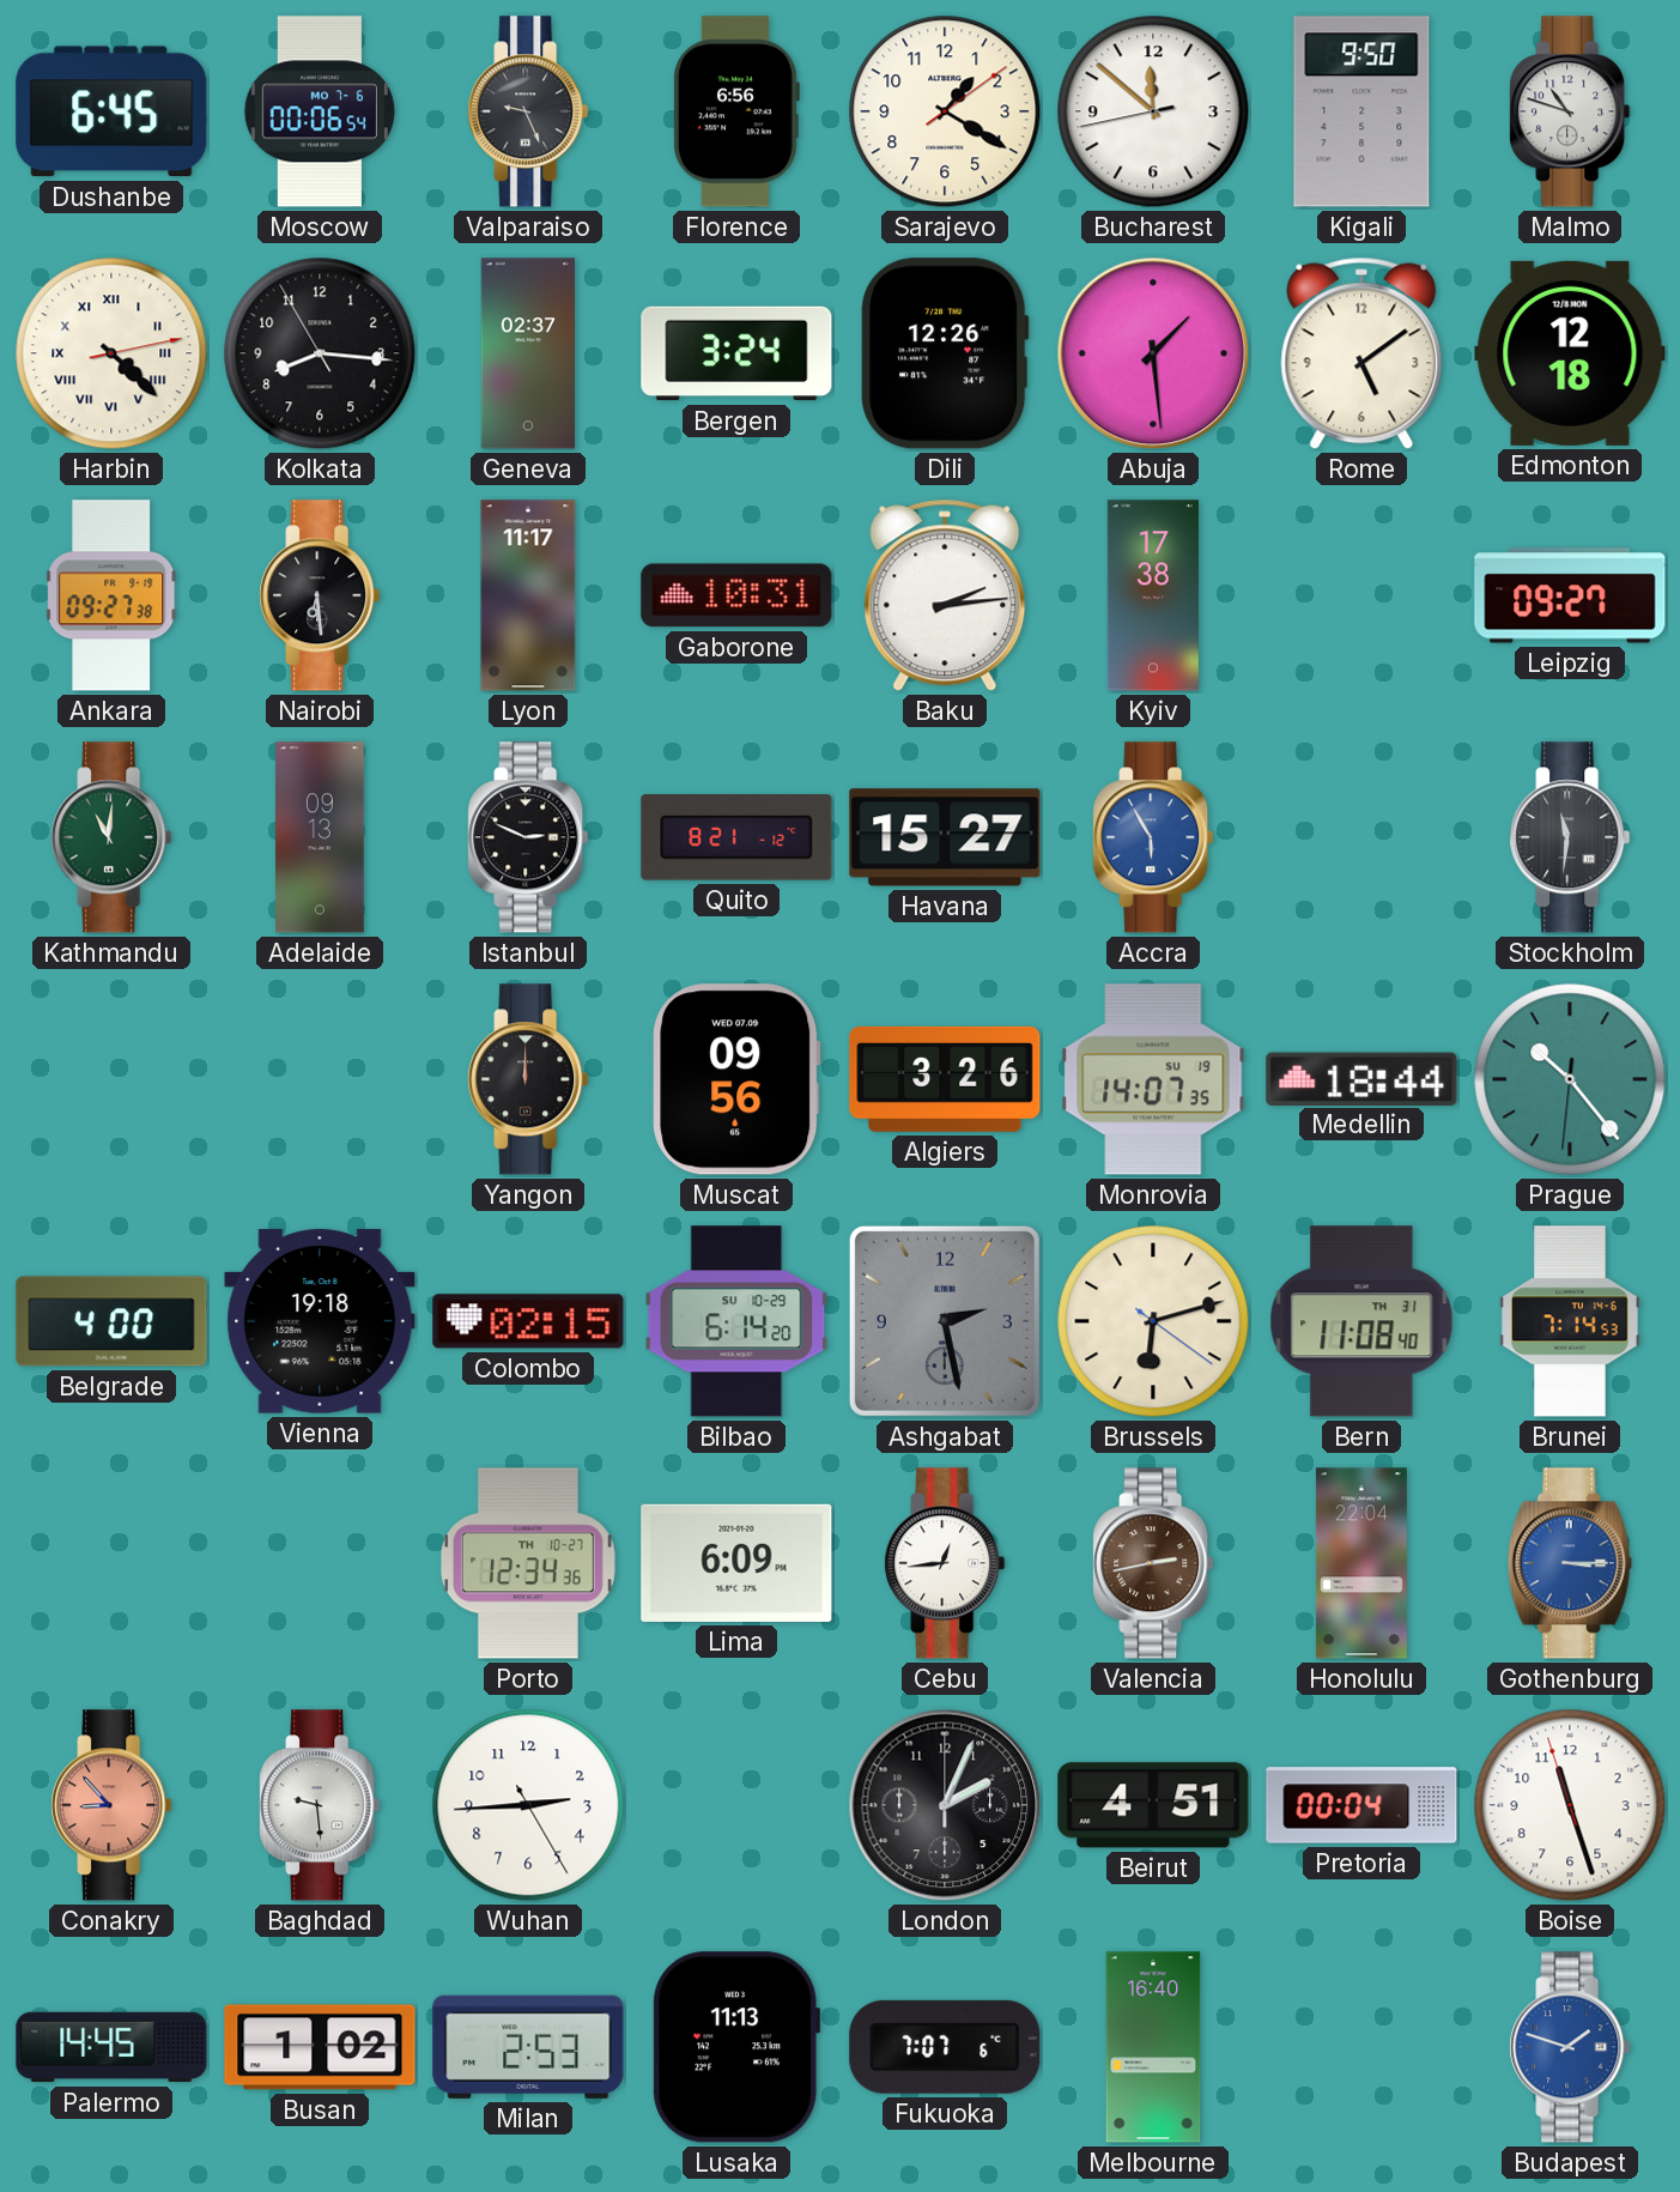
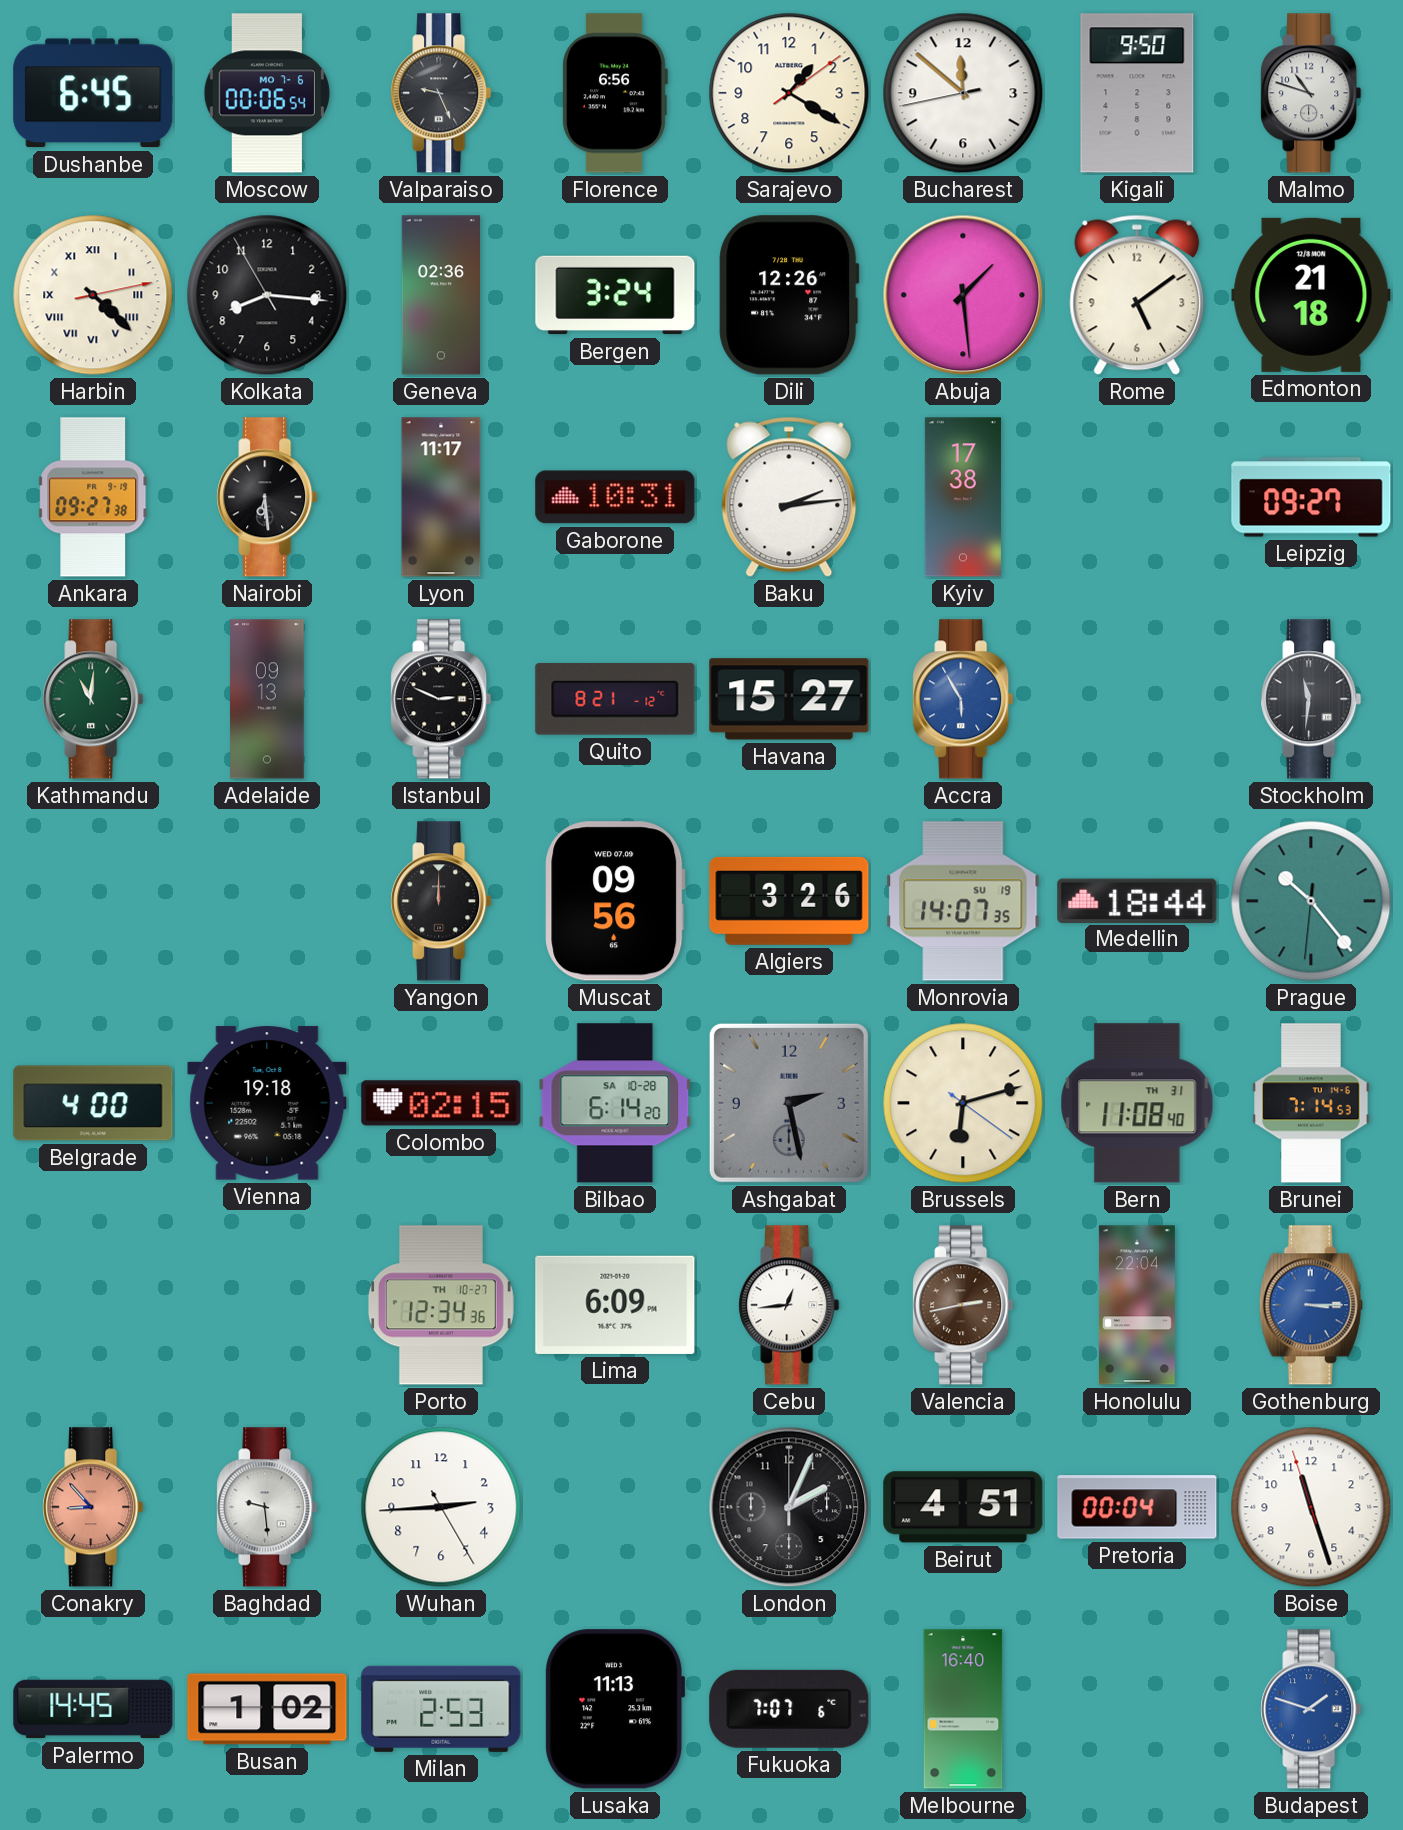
Geneva: 02:37 -> 02:36 (440, 295)
Edmonton: 12:18 -> 21:18 (1311, 295)
Bilbao date: SU 10-29 -> SA 10-28 (615, 1103)
